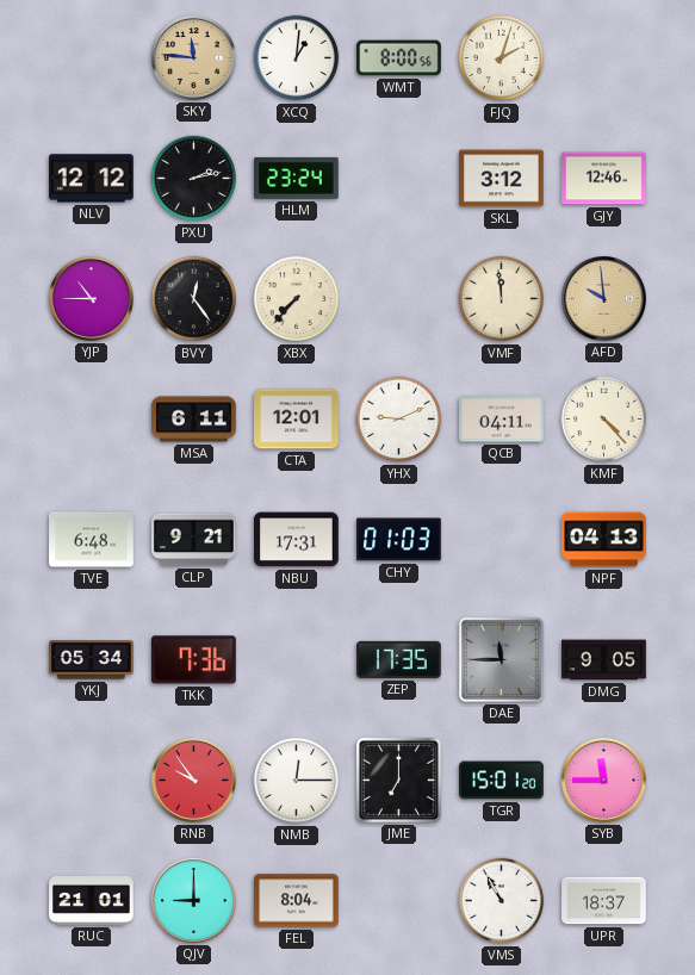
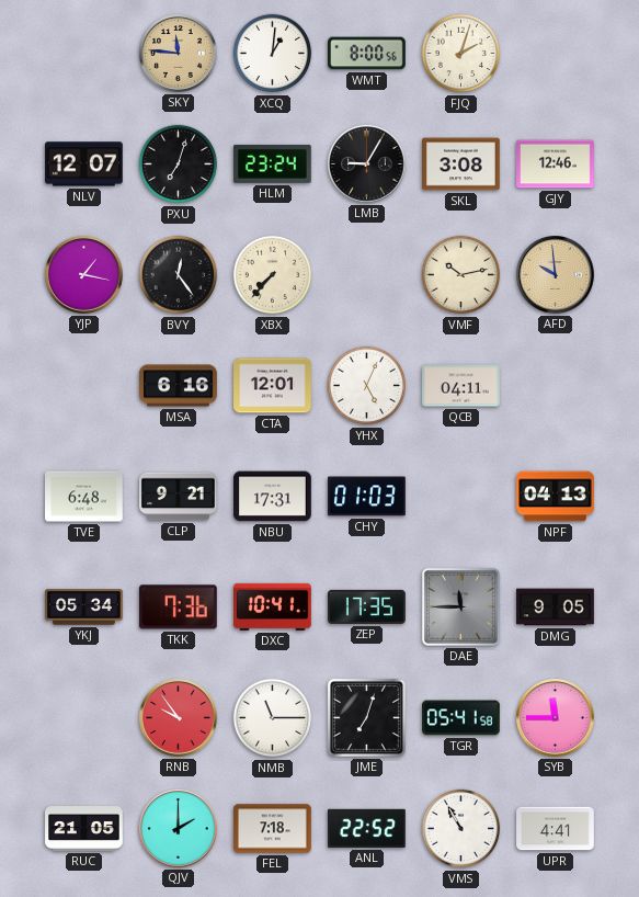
NLV: 12:12 -> 12:07 (84, 164)
PXU: 2:13 -> 7:03 (179, 164)
LMB: none -> 9:05 (367, 164)
SKL: 3:12 -> 3:08 (461, 164)
YJP: 10:45 -> 1:17 (84, 275)
VMF: 11:59 -> 10:13 (461, 275)
MSA: 6:11 -> 6:16 (179, 386)
YHX: 9:11 -> 5:04 (367, 386)
KMF: 4:23 -> none (604, 420)
DXC: none -> 10:41 (273, 606)
NMB: 12:15 -> 11:15 (273, 718)
JME: 7:00 -> 7:03 (366, 717)
TGR: 15:01 -> 05:41 (461, 718)
RUC: 21:01 -> 21:05 (84, 829)
QJV: 9:00 -> 2:00 (179, 829)
FEL: 8:04 -> 7:18 (273, 829)
ANL: none -> 22:52 (367, 828)
UPR: 18:37 -> 4:41 (556, 829)
